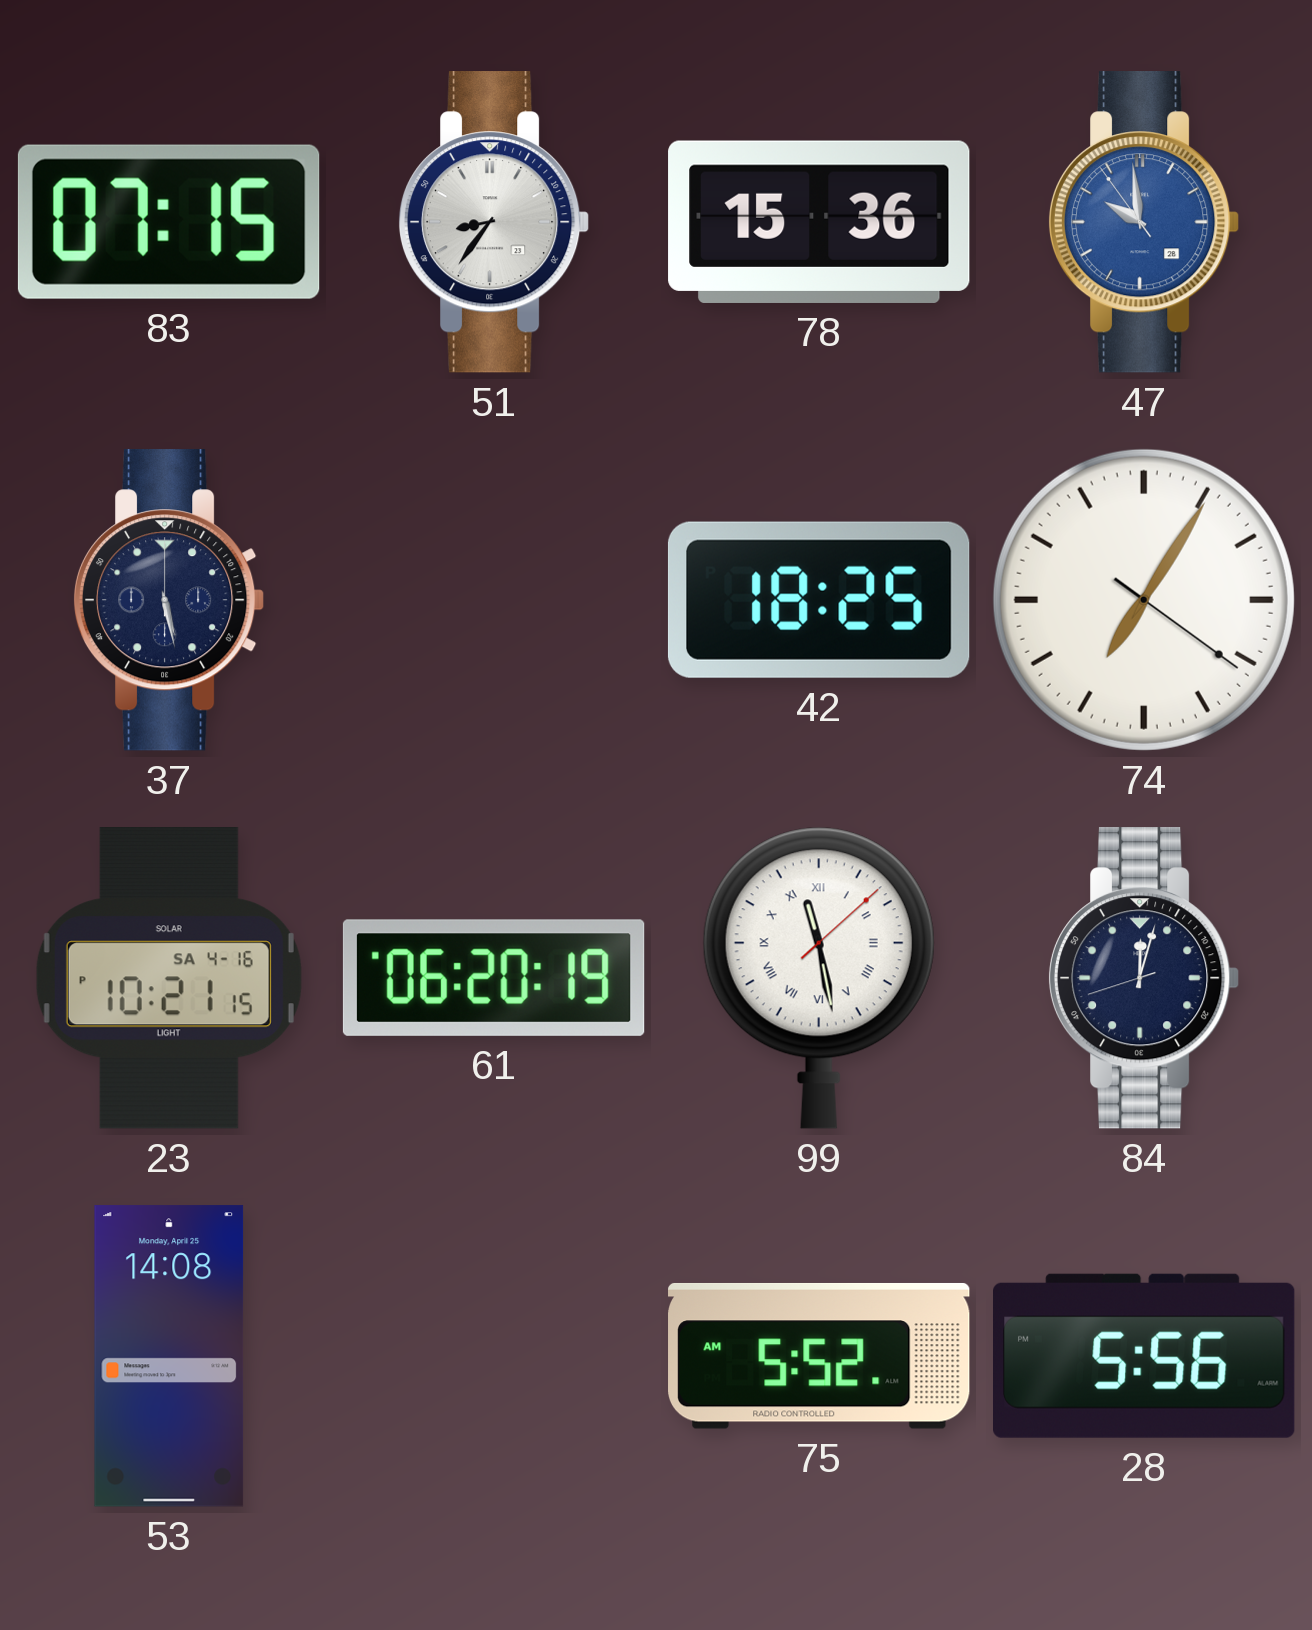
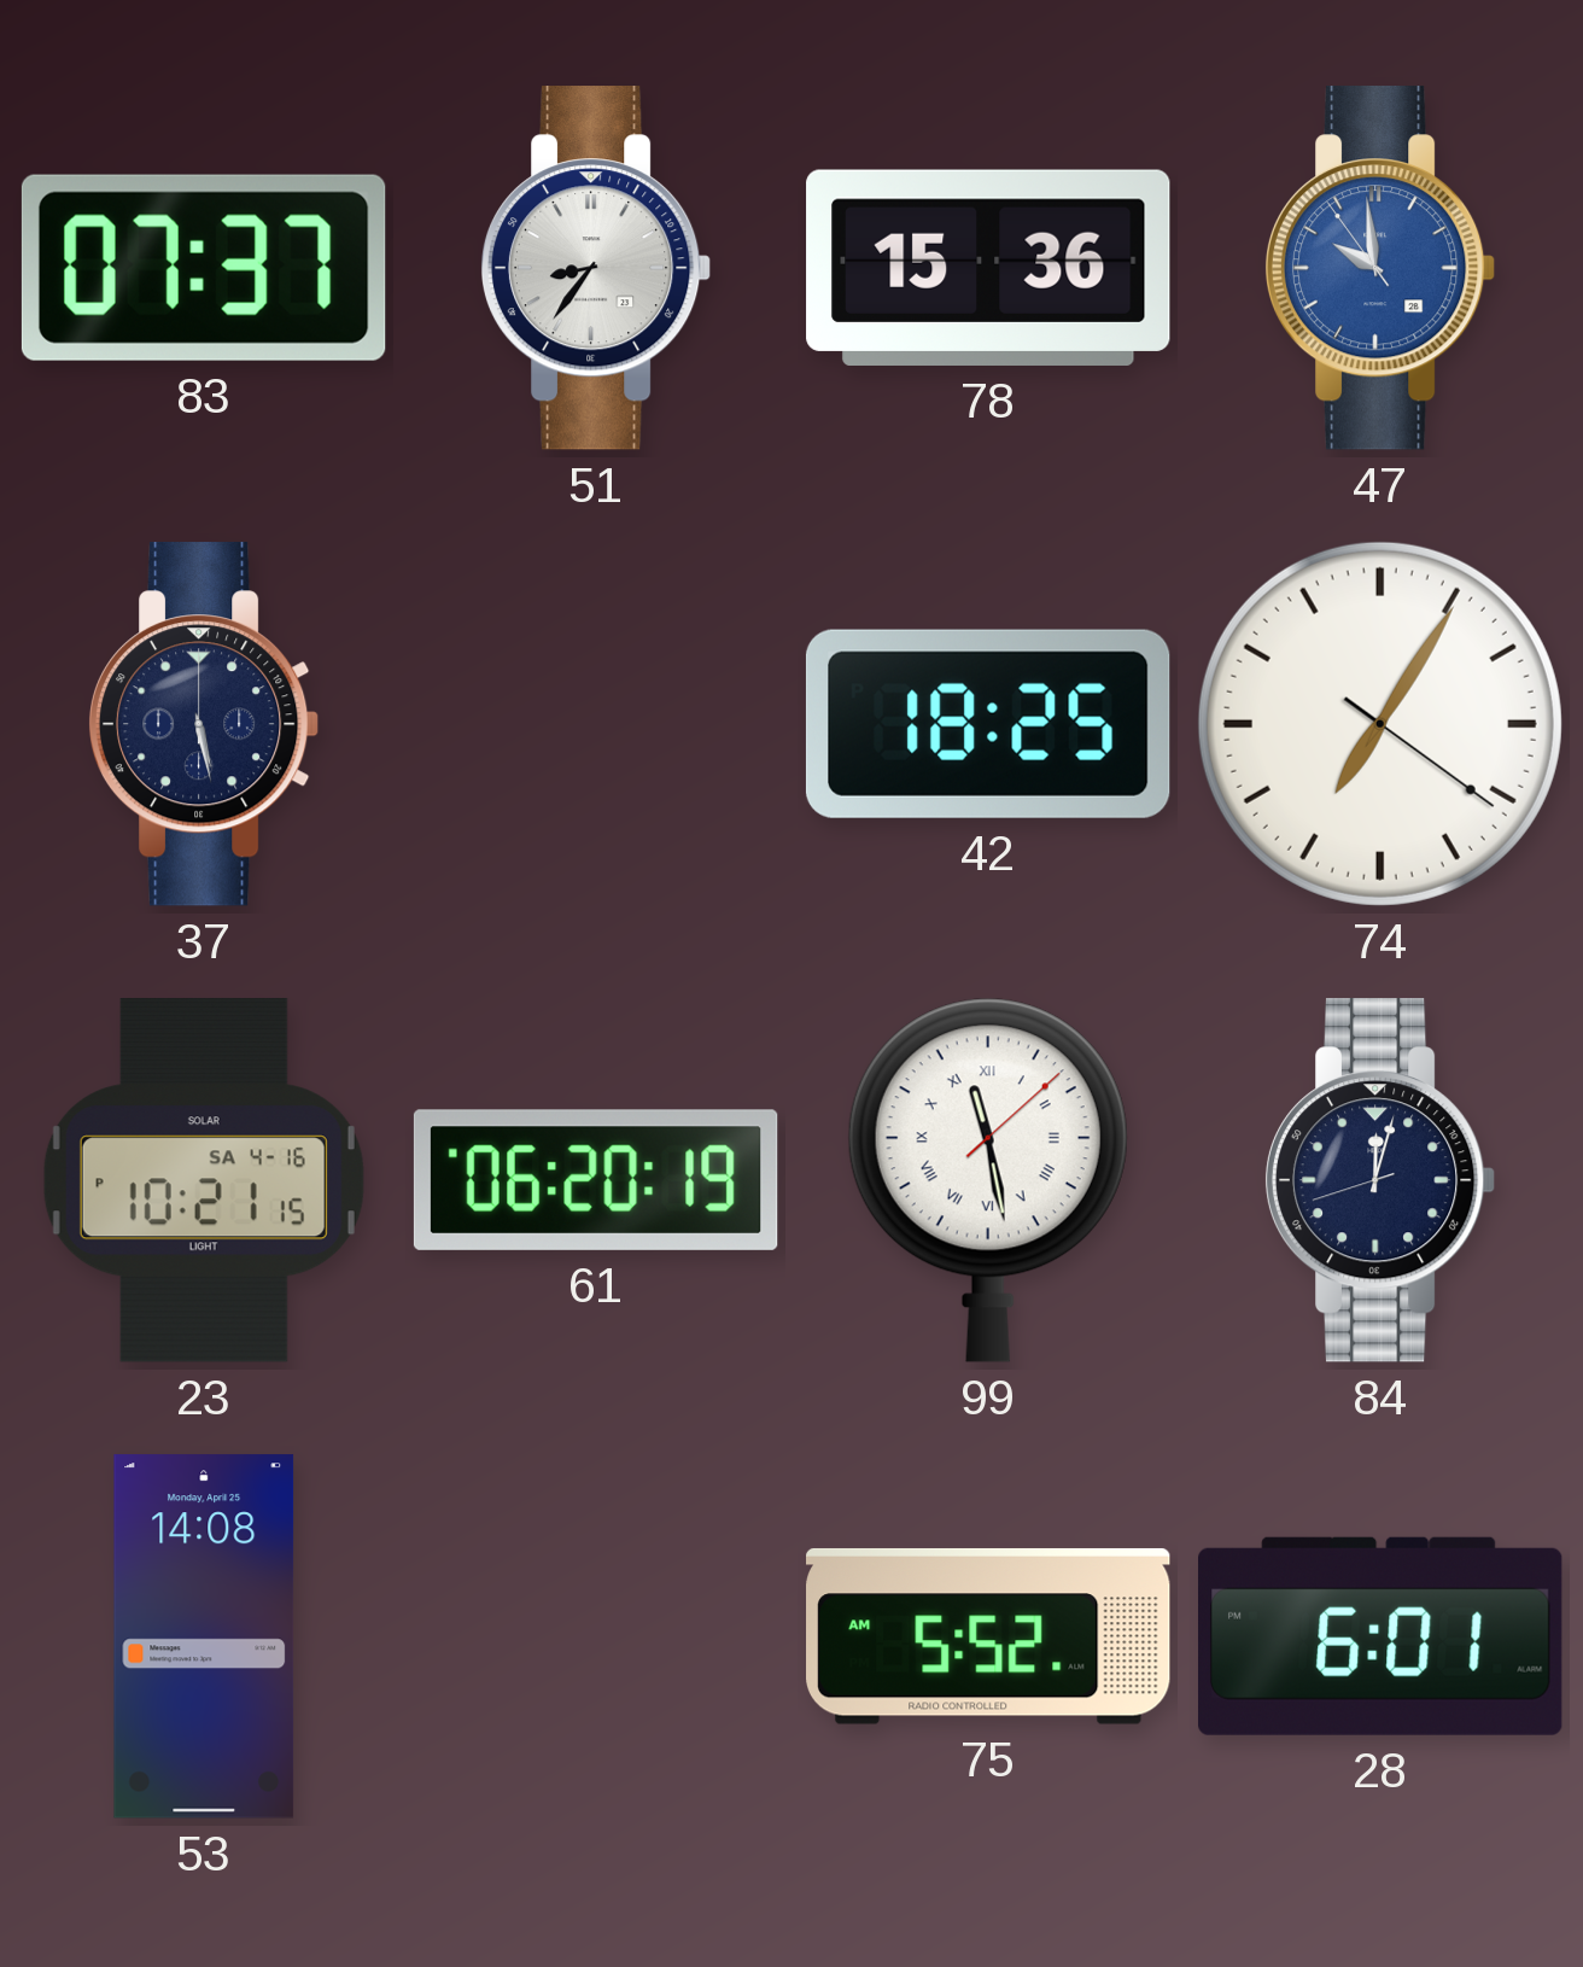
83: 07:15 -> 07:37 (204, 268)
28: 5:56 -> 6:01 (1382, 1636)
